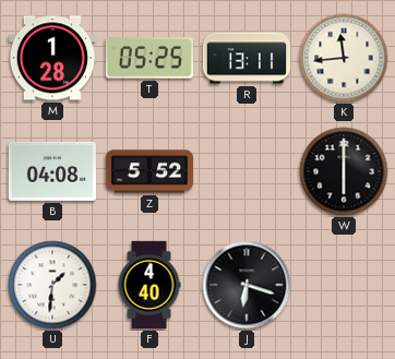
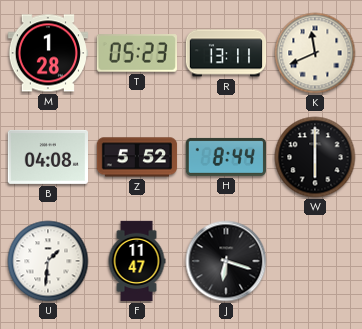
T: 05:25 -> 05:23 (137, 53)
K: 11:44 -> 11:41 (315, 53)
H: none -> 8:44 (225, 157)
F: 4:40 -> 11:47 (137, 261)
